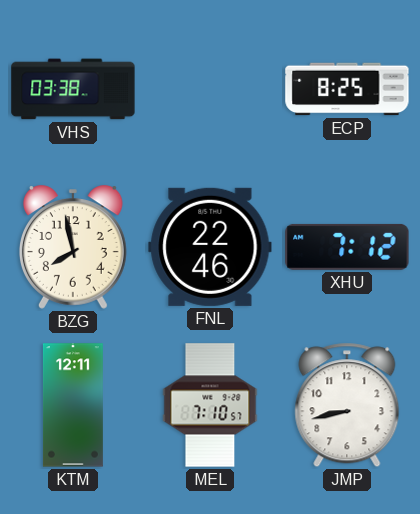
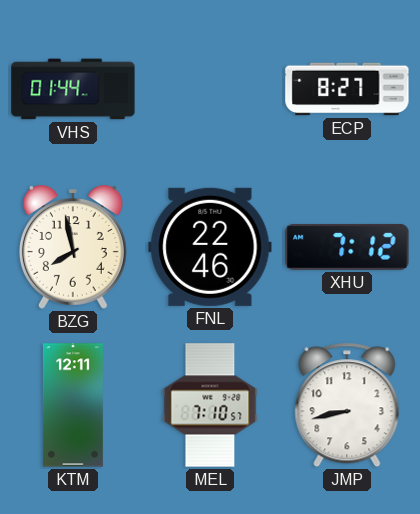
VHS: 03:38 -> 01:44 (73, 89)
ECP: 8:25 -> 8:27 (347, 89)
